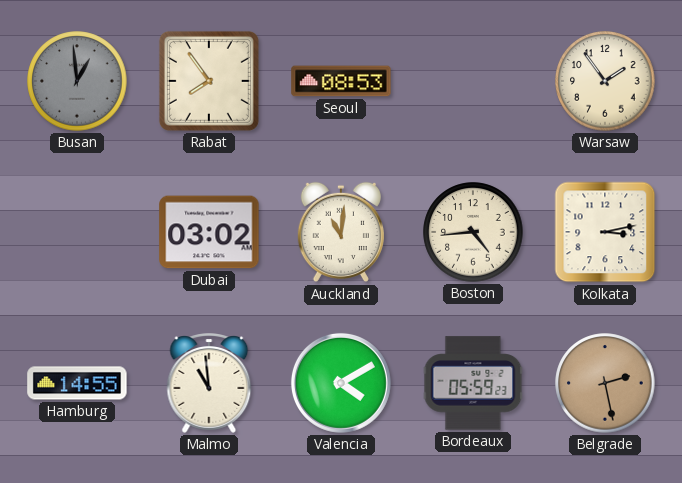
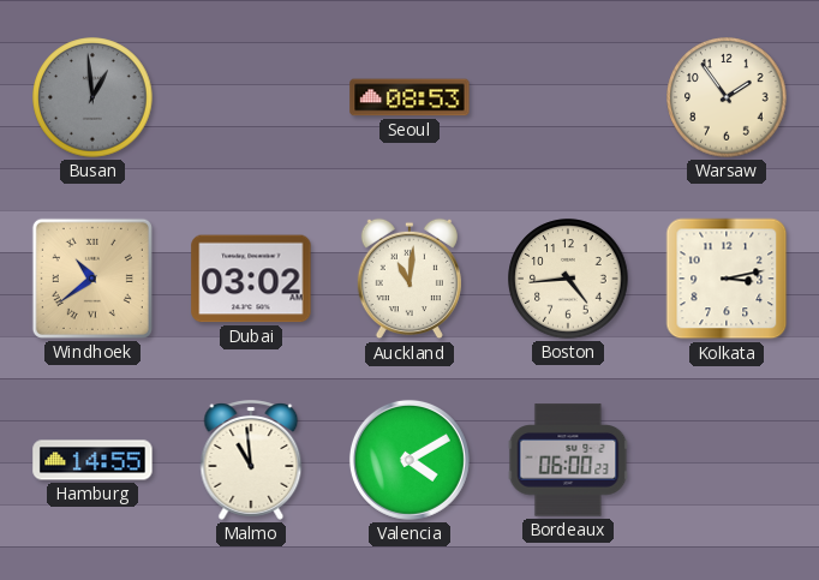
Rabat: 7:54 -> none (209, 81)
Windhoek: none -> 10:39 (92, 279)
Bordeaux: 05:59 -> 06:00 (568, 460)
Belgrade: 2:28 -> none (605, 383)
